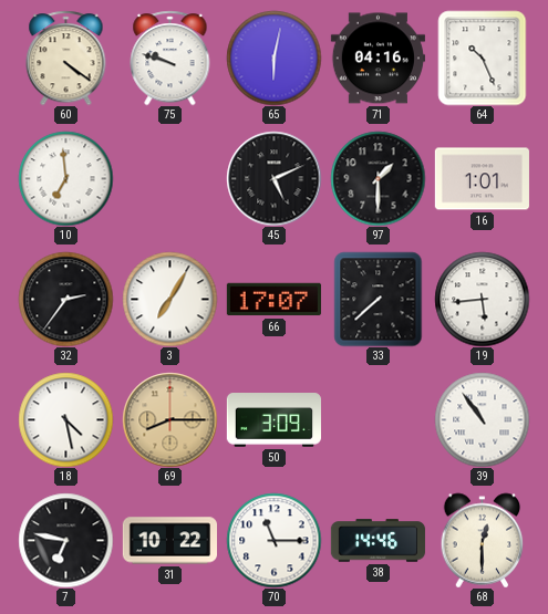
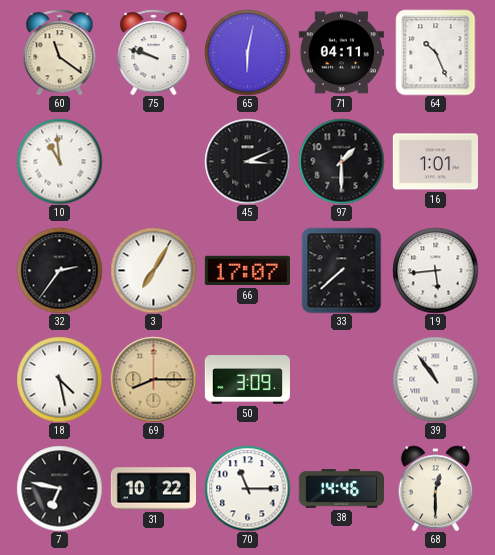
60: 4:21 -> 11:21 (60, 52)
71: 04:16 -> 04:11 (341, 53)
10: 6:59 -> 10:59 (59, 161)
45: 5:11 -> 3:11 (247, 161)
